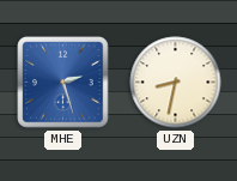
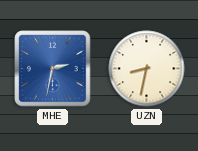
MHE: 2:27 -> 2:32 (53, 69)
